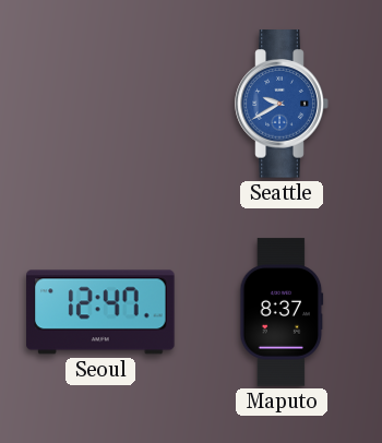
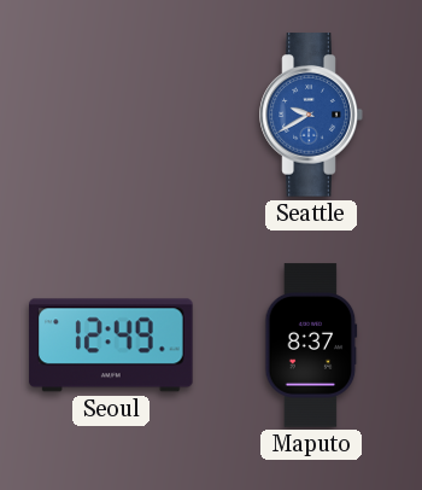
Seoul: 12:47 -> 12:49 (111, 345)
